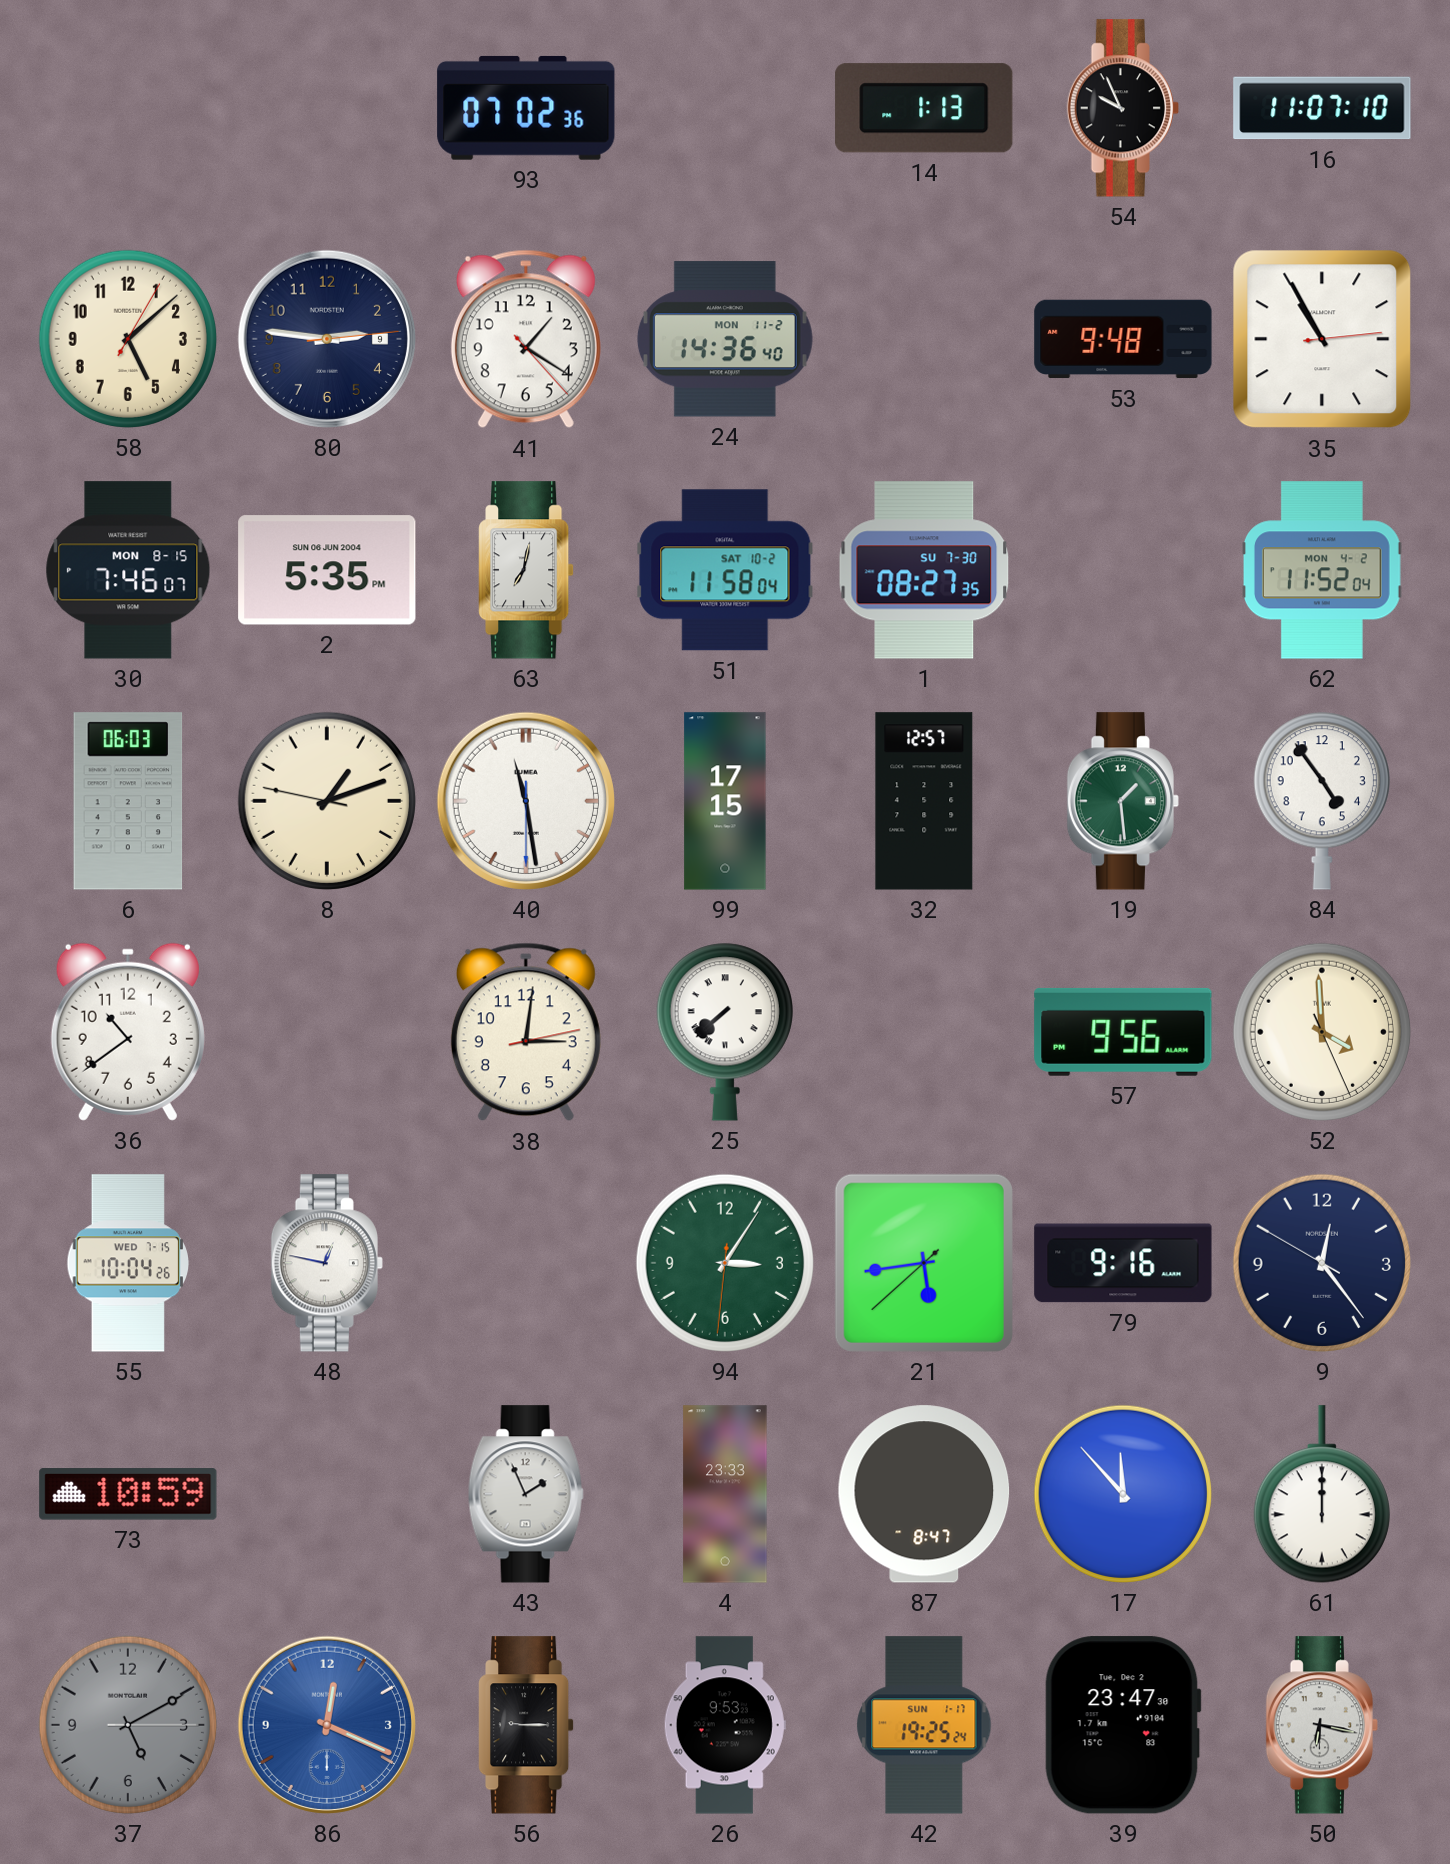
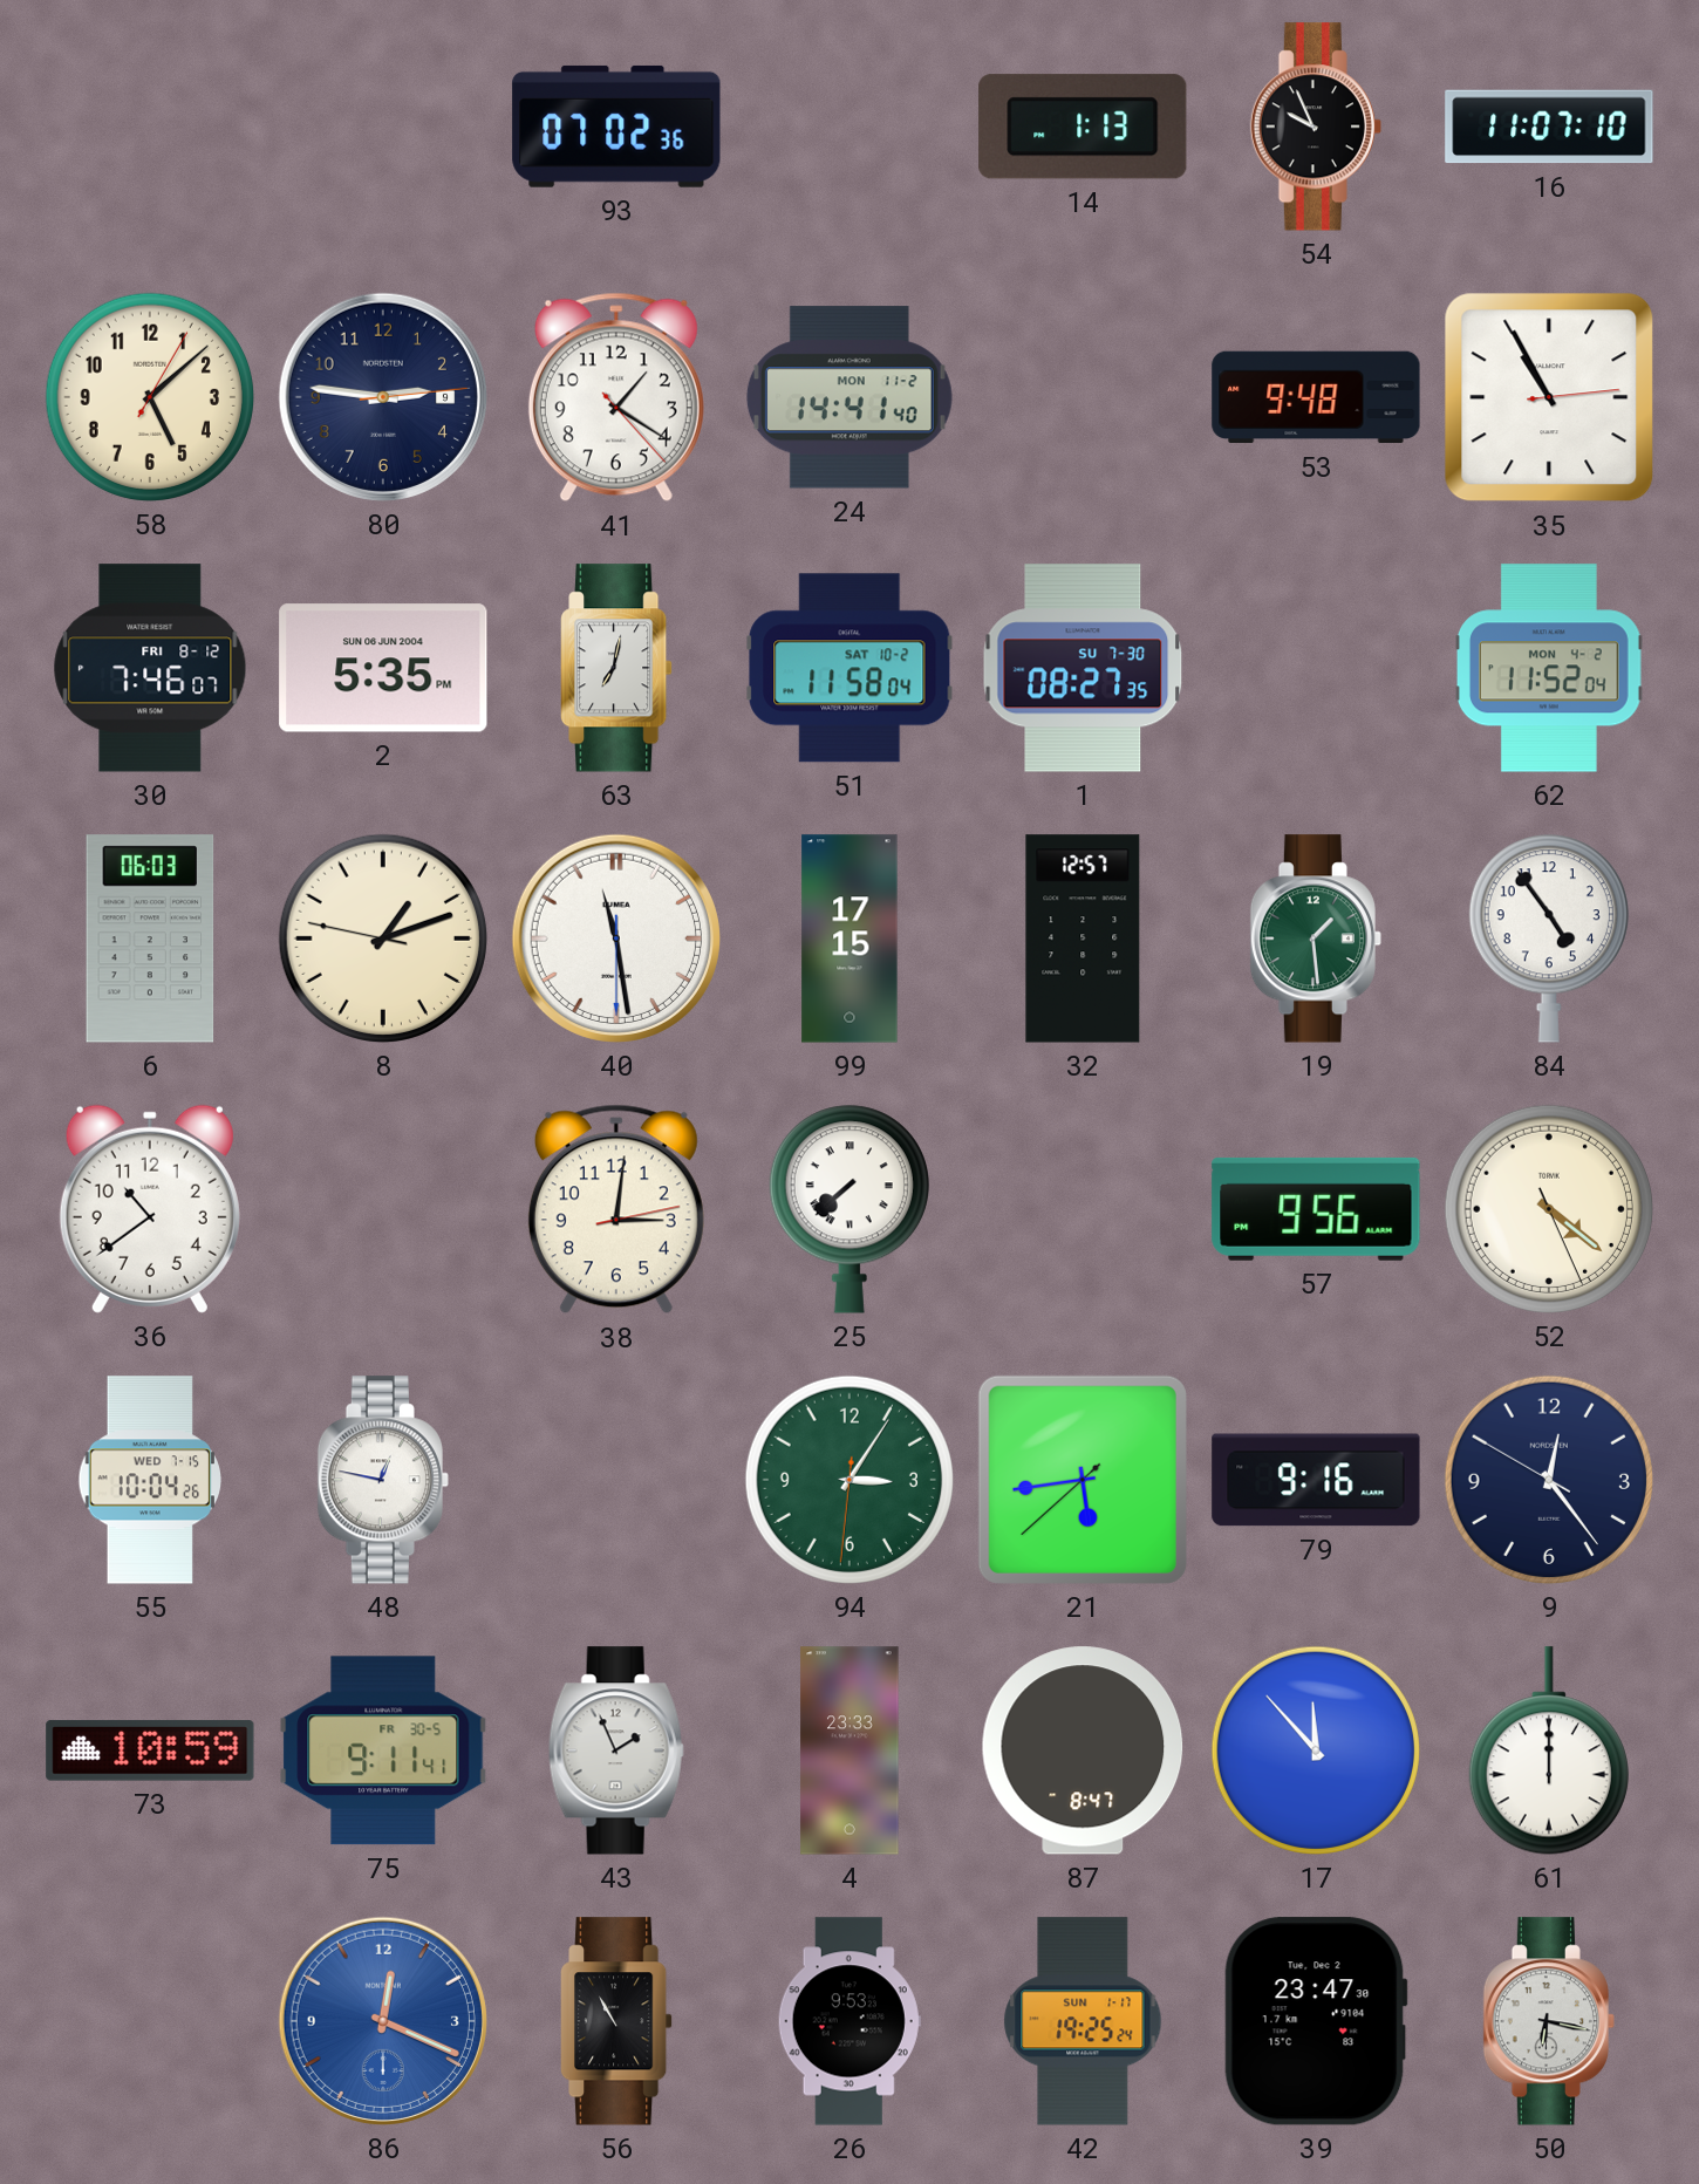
24: 14:36 -> 14:41 (850, 397)
30 date: MON 8-15 -> FRI 8-12 (150, 668)
52: 3:59 -> 4:21 (1549, 1209)
75: none -> 9:11 (383, 1750)
37: 5:10 -> none (128, 1725)
56: 9:15 -> 10:55 (617, 2021)
